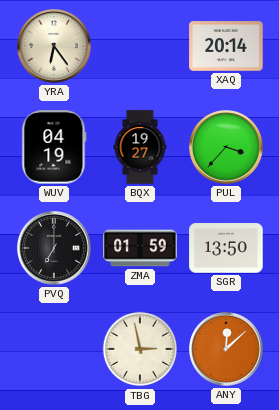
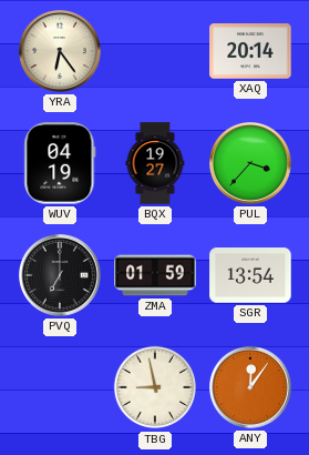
SGR: 13:50 -> 13:54 (250, 275)
TBG: 2:58 -> 8:58 (155, 387)
ANY: 12:08 -> 12:06 (251, 388)
